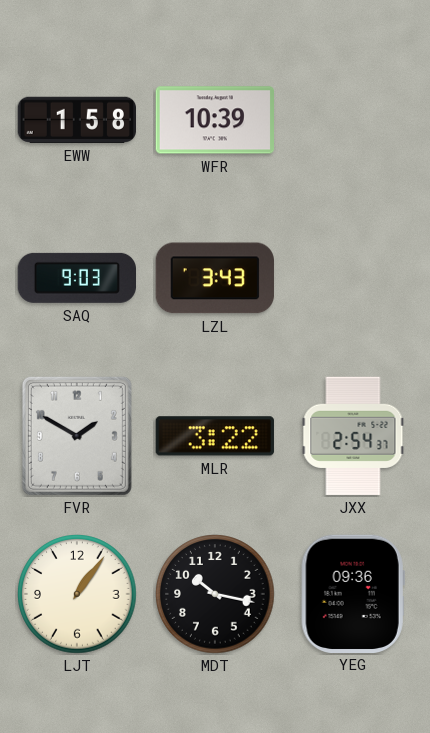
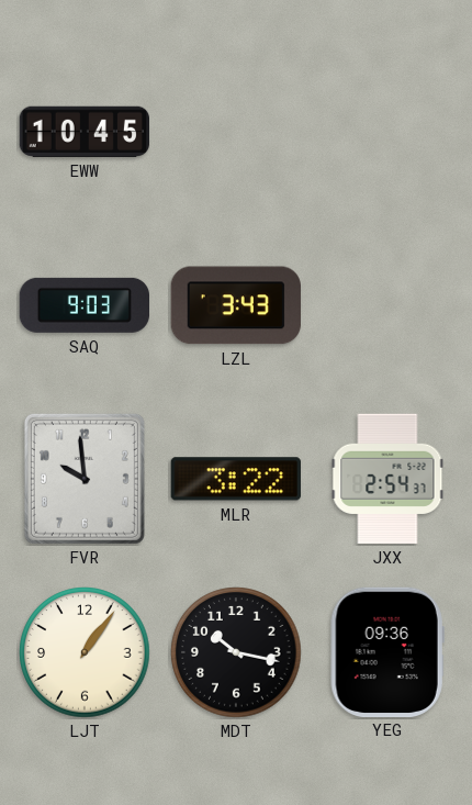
EWW: 1:58 -> 10:45 (83, 132)
WFR: 10:39 -> none (214, 120)
FVR: 1:50 -> 9:59 (85, 479)
